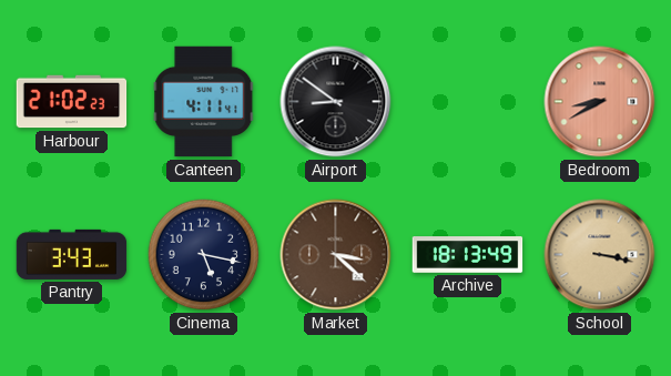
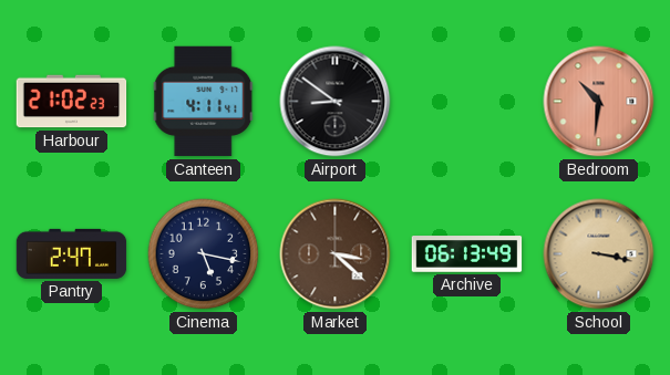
Bedroom: 8:40 -> 10:31 (599, 102)
Pantry: 3:43 -> 2:47 (72, 253)
Archive: 18:13 -> 06:13 (467, 254)
